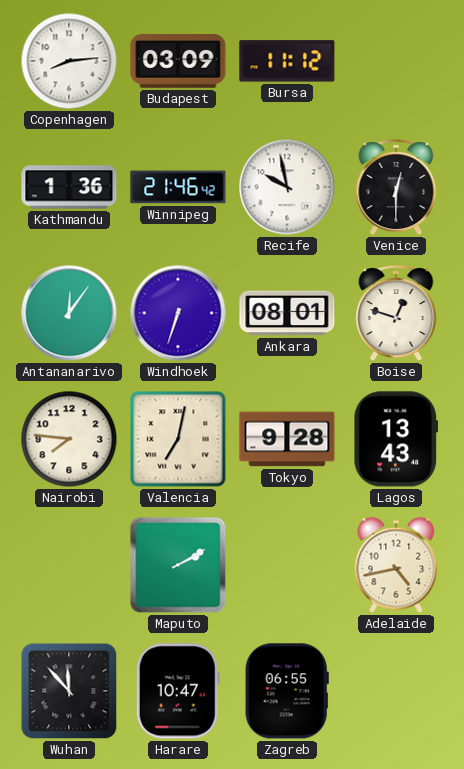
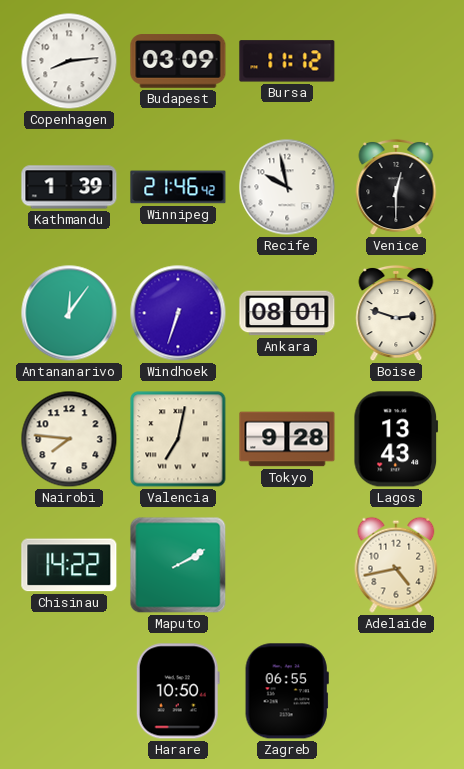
Kathmandu: 1:36 -> 1:39 (69, 187)
Boise: 12:48 -> 2:48 (396, 313)
Chisinau: none -> 14:22 (69, 565)
Wuhan: 11:53 -> none (69, 691)
Harare: 10:47 -> 10:50 (178, 691)
